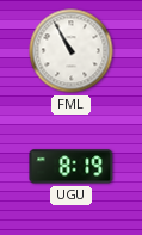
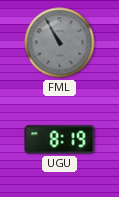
FML dial: white -> grey (60, 43)
